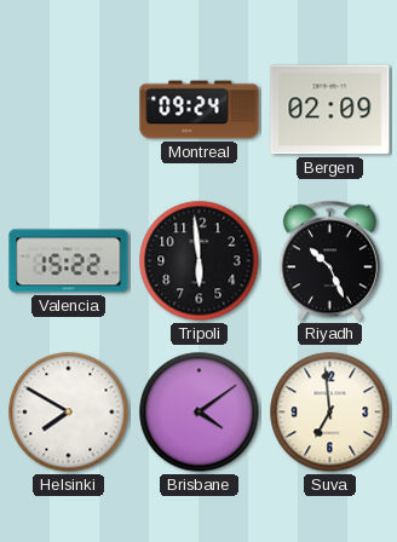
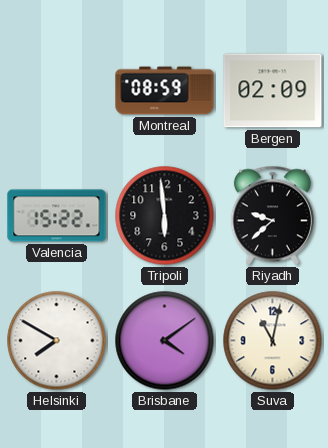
Montreal: 09:24 -> 08:59 (165, 91)
Riyadh: 10:26 -> 9:38 (272, 216)
Suva: 6:59 -> 11:02 (273, 341)
